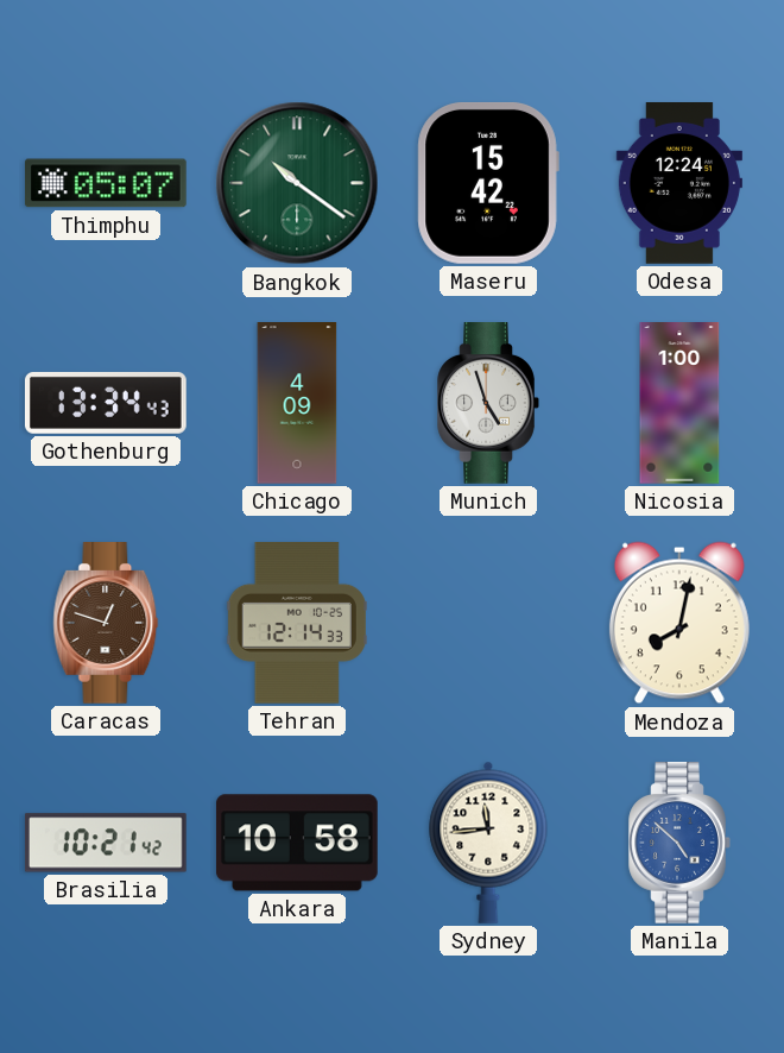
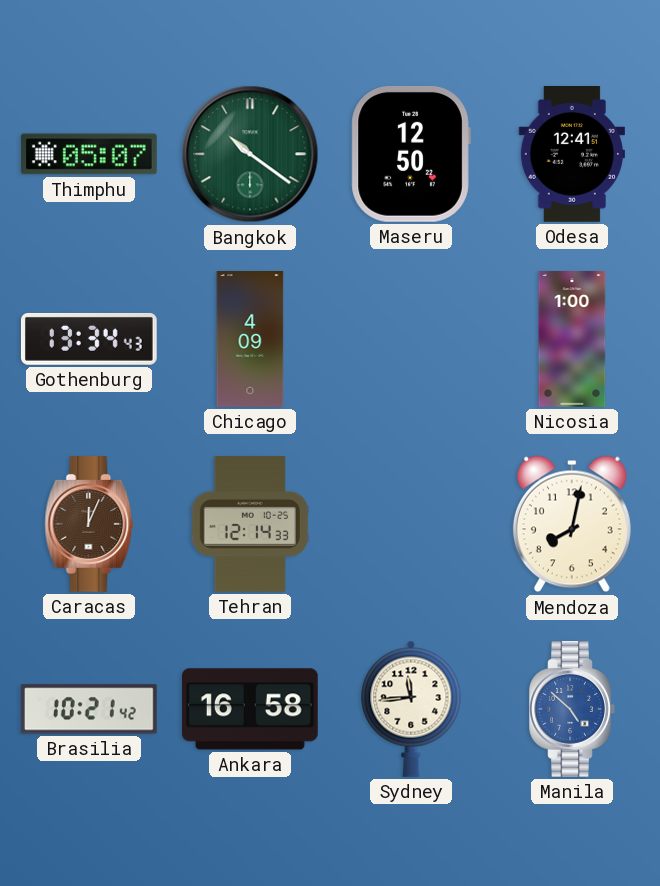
Maseru: 15:42 -> 12:50 (411, 154)
Odesa: 12:24 -> 12:41 (572, 155)
Munich: 4:57 -> none (488, 404)
Caracas: 12:48 -> 12:04 (89, 525)
Ankara: 10:58 -> 16:58 (250, 709)
